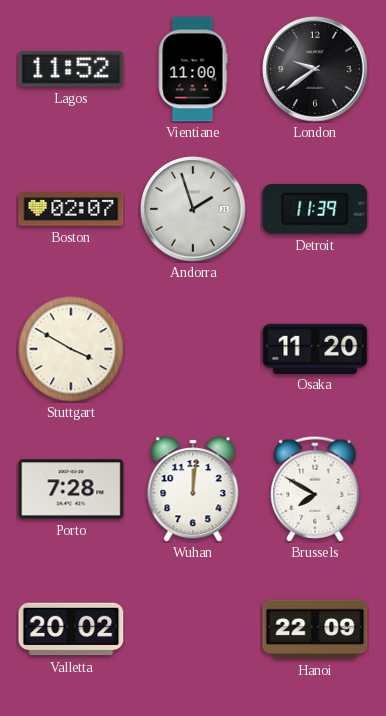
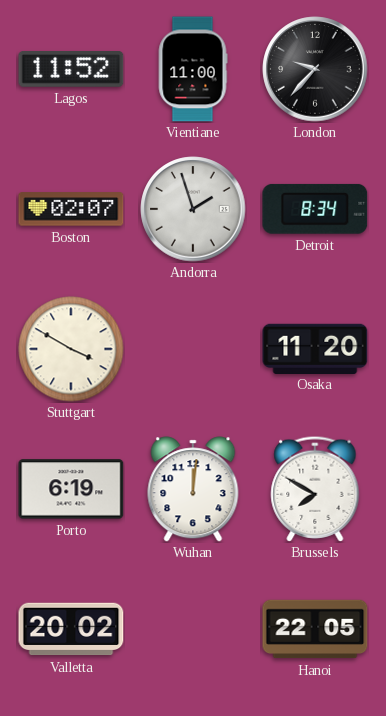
London: 9:39 -> 9:37 (315, 69)
Detroit: 11:39 -> 8:34 (315, 209)
Porto: 7:28 -> 6:19 (71, 489)
Hanoi: 22:09 -> 22:05 (315, 629)
